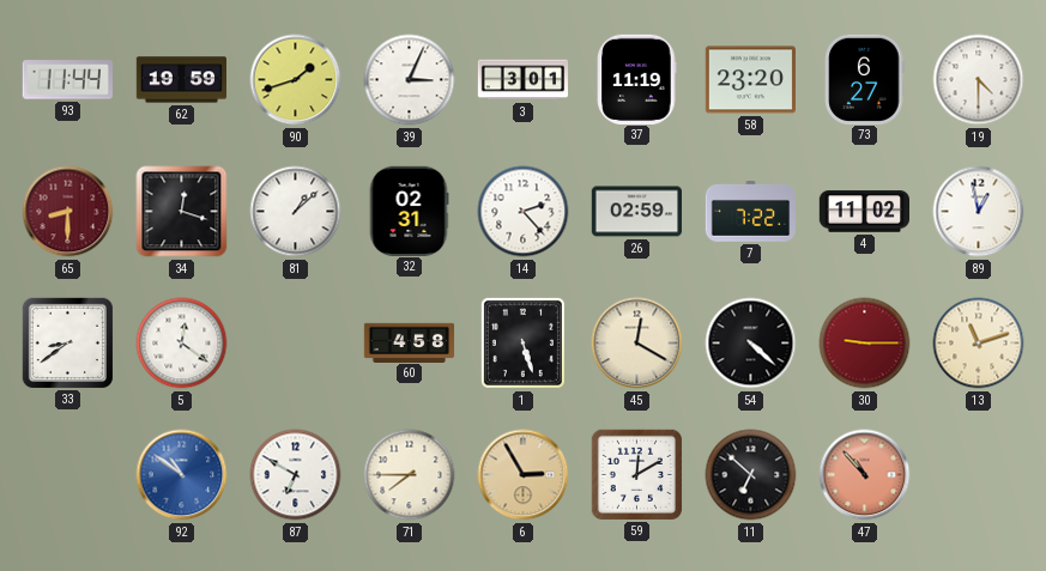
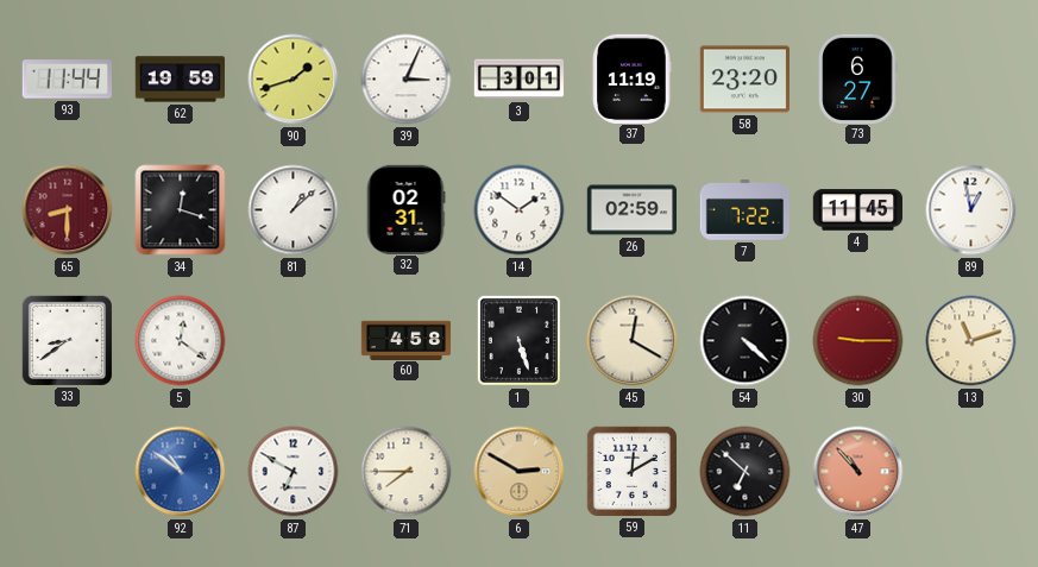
19: 4:30 -> none (979, 80)
14: 2:23 -> 1:51 (520, 210)
4: 11:02 -> 11:45 (857, 210)
6: 2:55 -> 2:50 (520, 472)
